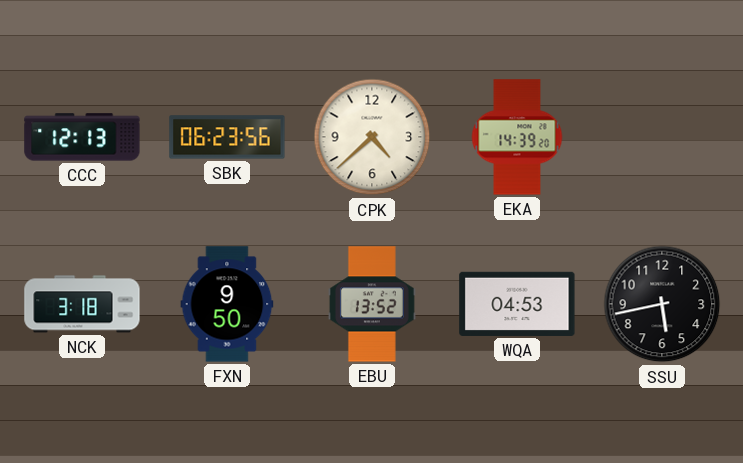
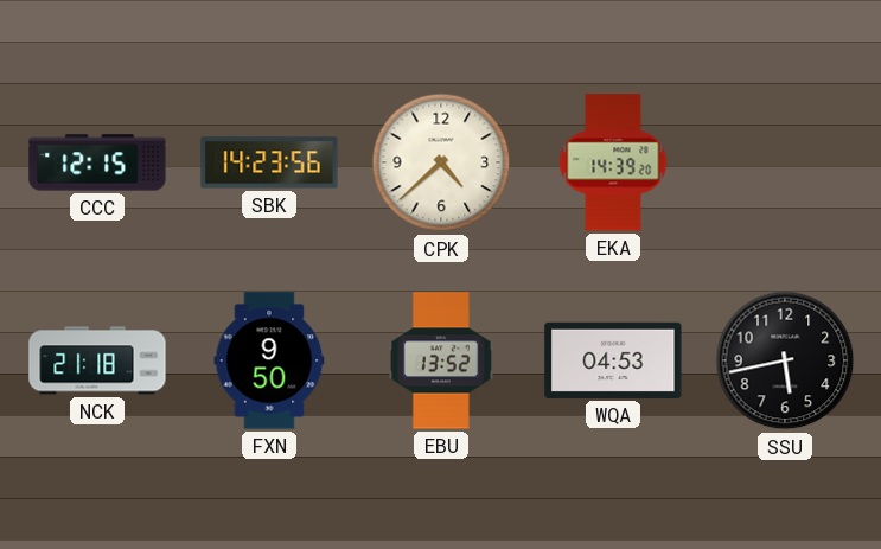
CCC: 12:13 -> 12:15 (97, 162)
SBK: 06:23 -> 14:23 (269, 162)
NCK: 3:18 -> 21:18 (97, 360)
